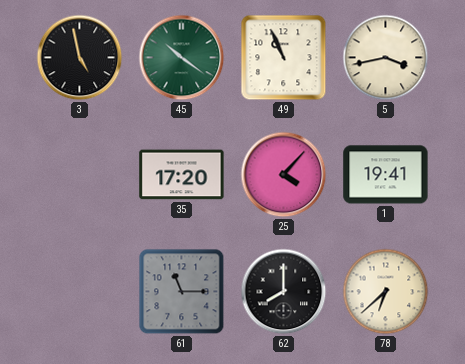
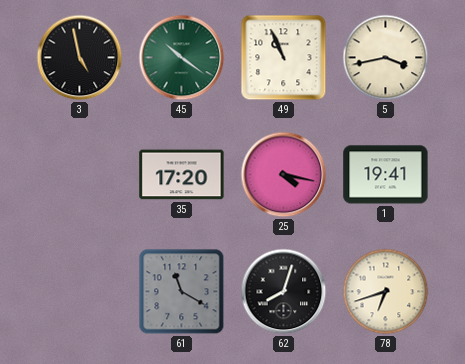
25: 4:07 -> 4:17 (284, 175)
61: 11:15 -> 11:20 (182, 292)
62: 8:00 -> 8:03 (284, 292)
78: 6:38 -> 6:42 (386, 292)
